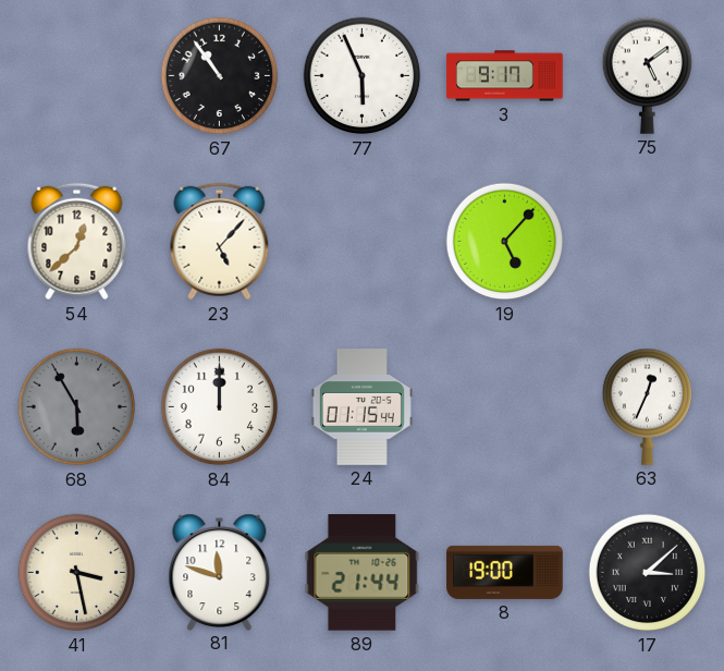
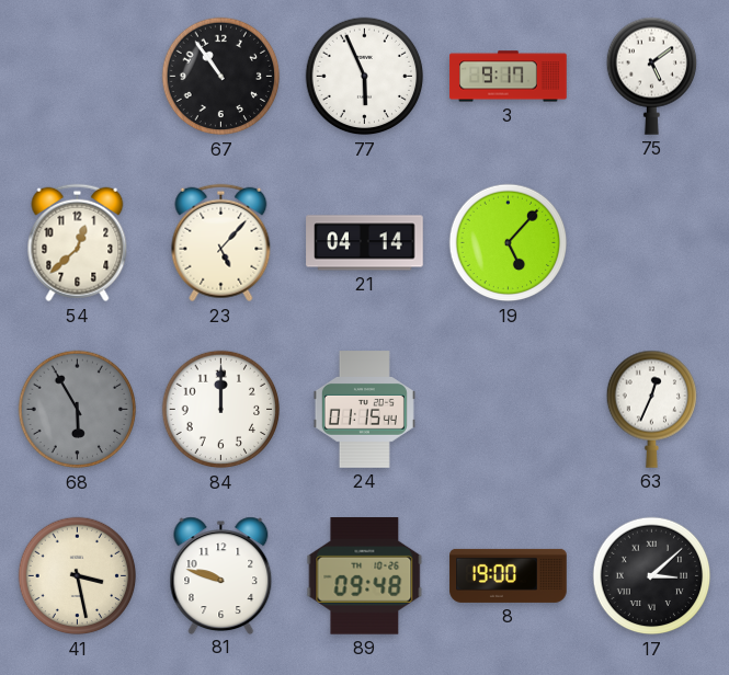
21: none -> 04:14 (365, 243)
81: 11:48 -> 9:48 (221, 575)
89: 21:44 -> 09:48 (365, 576)
